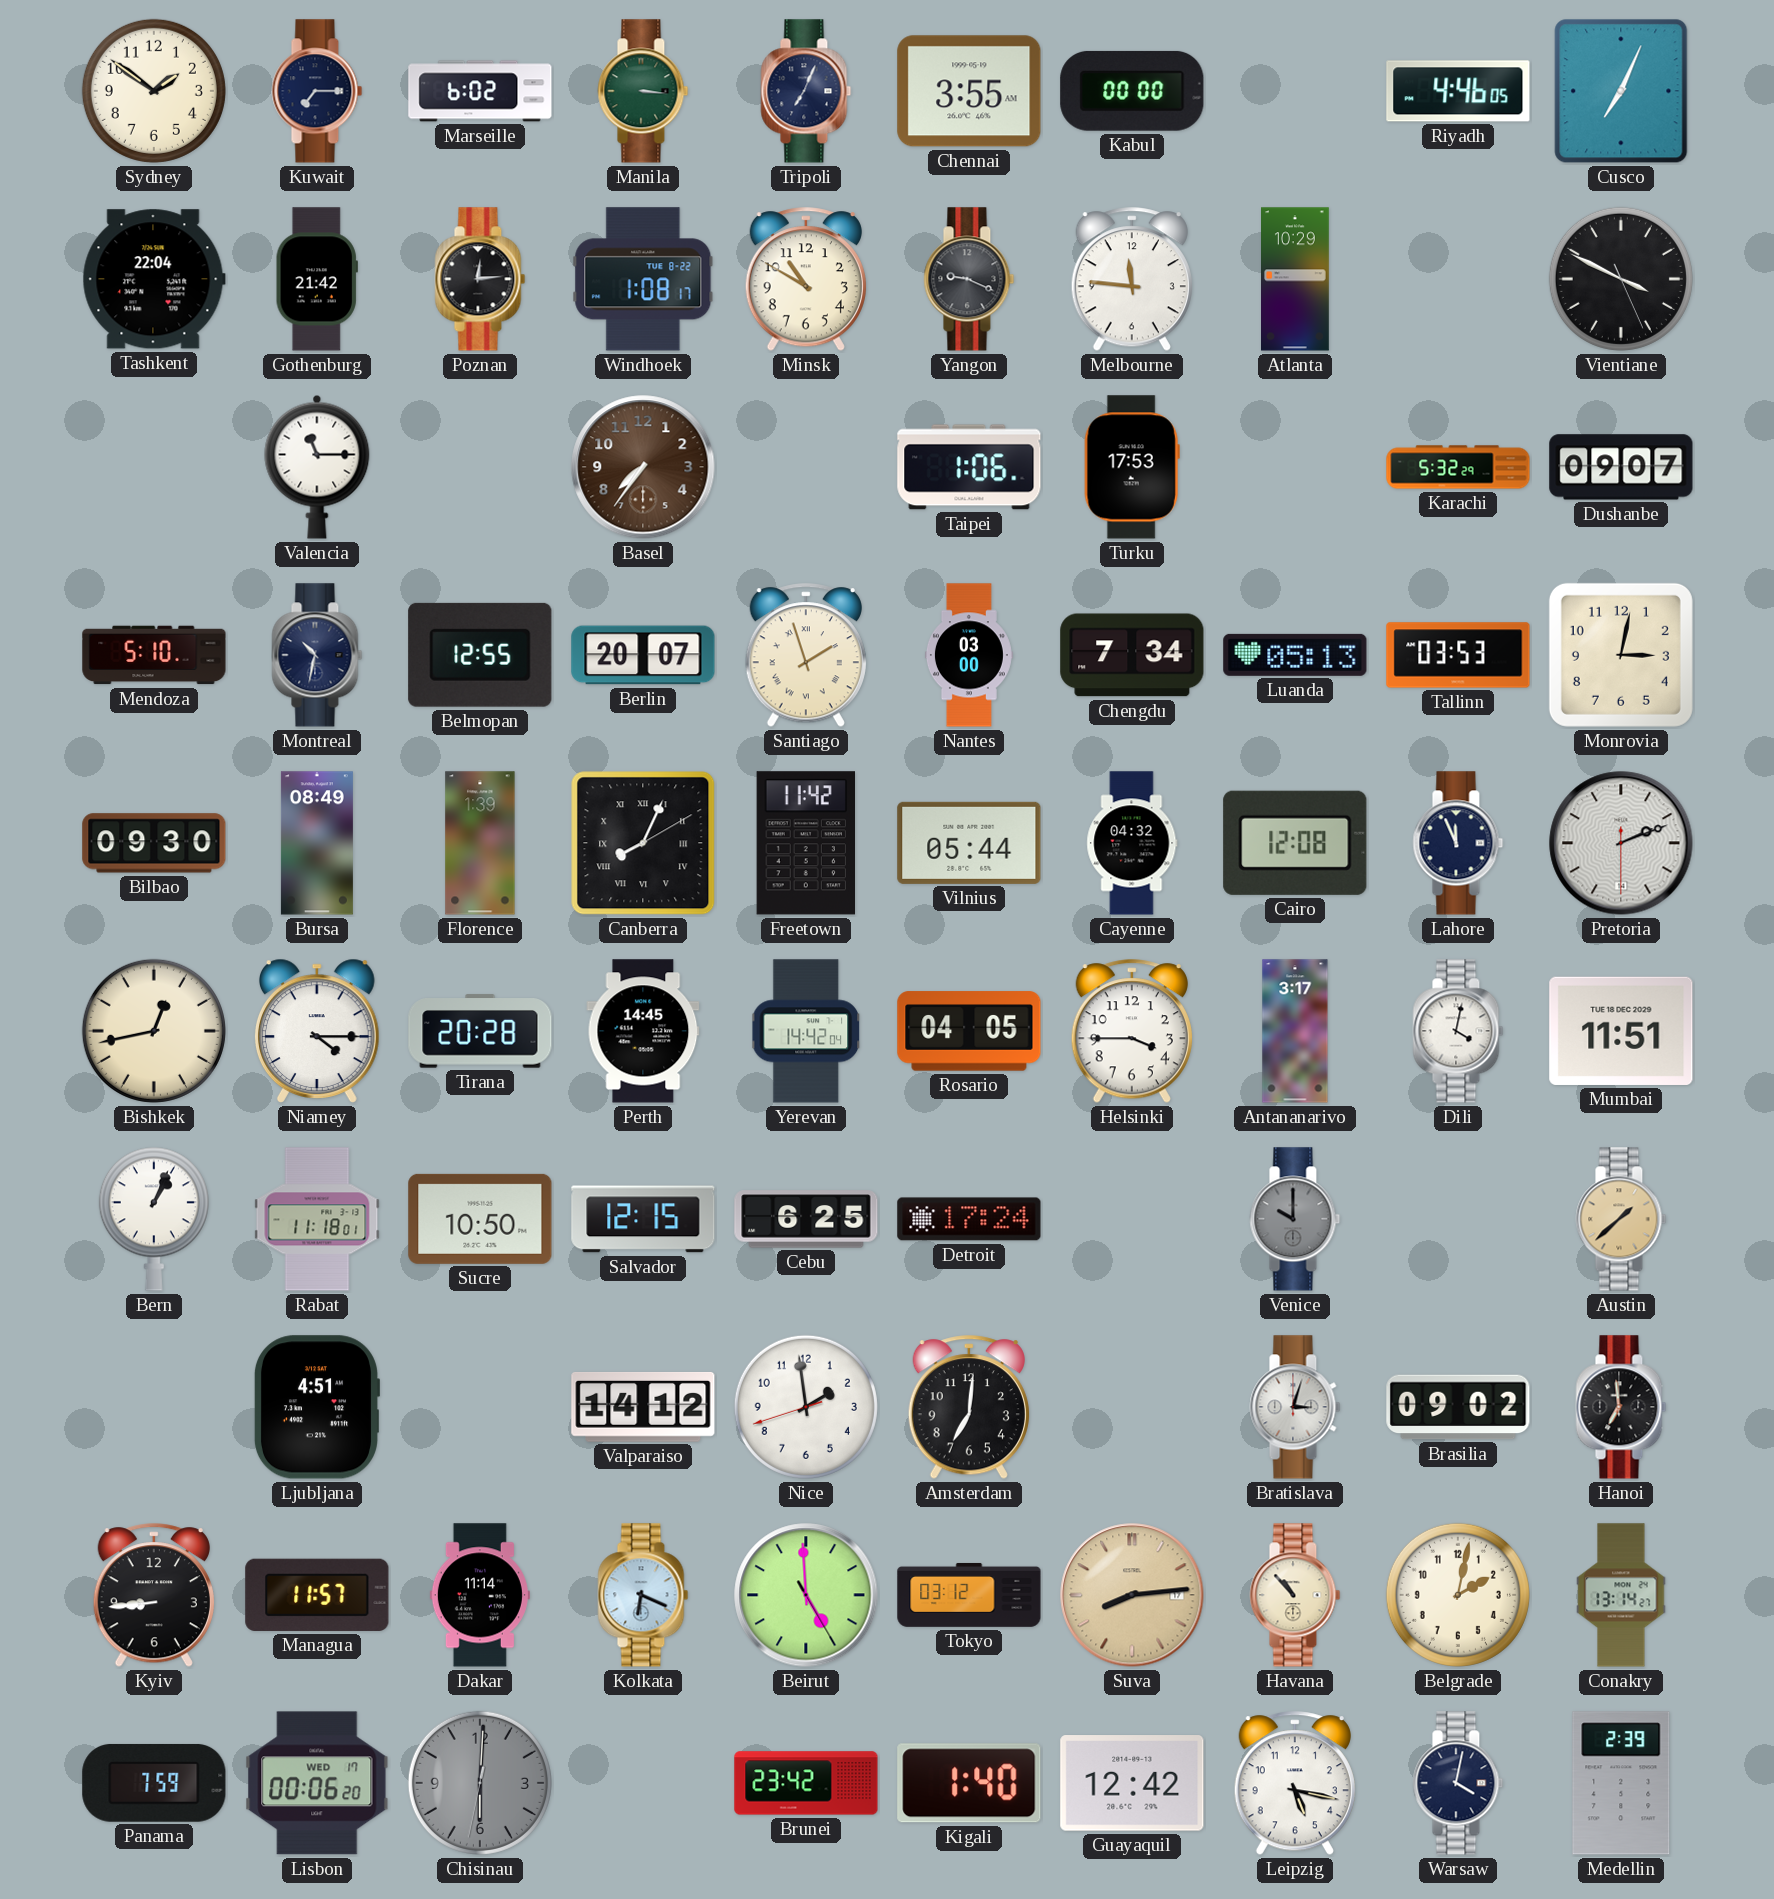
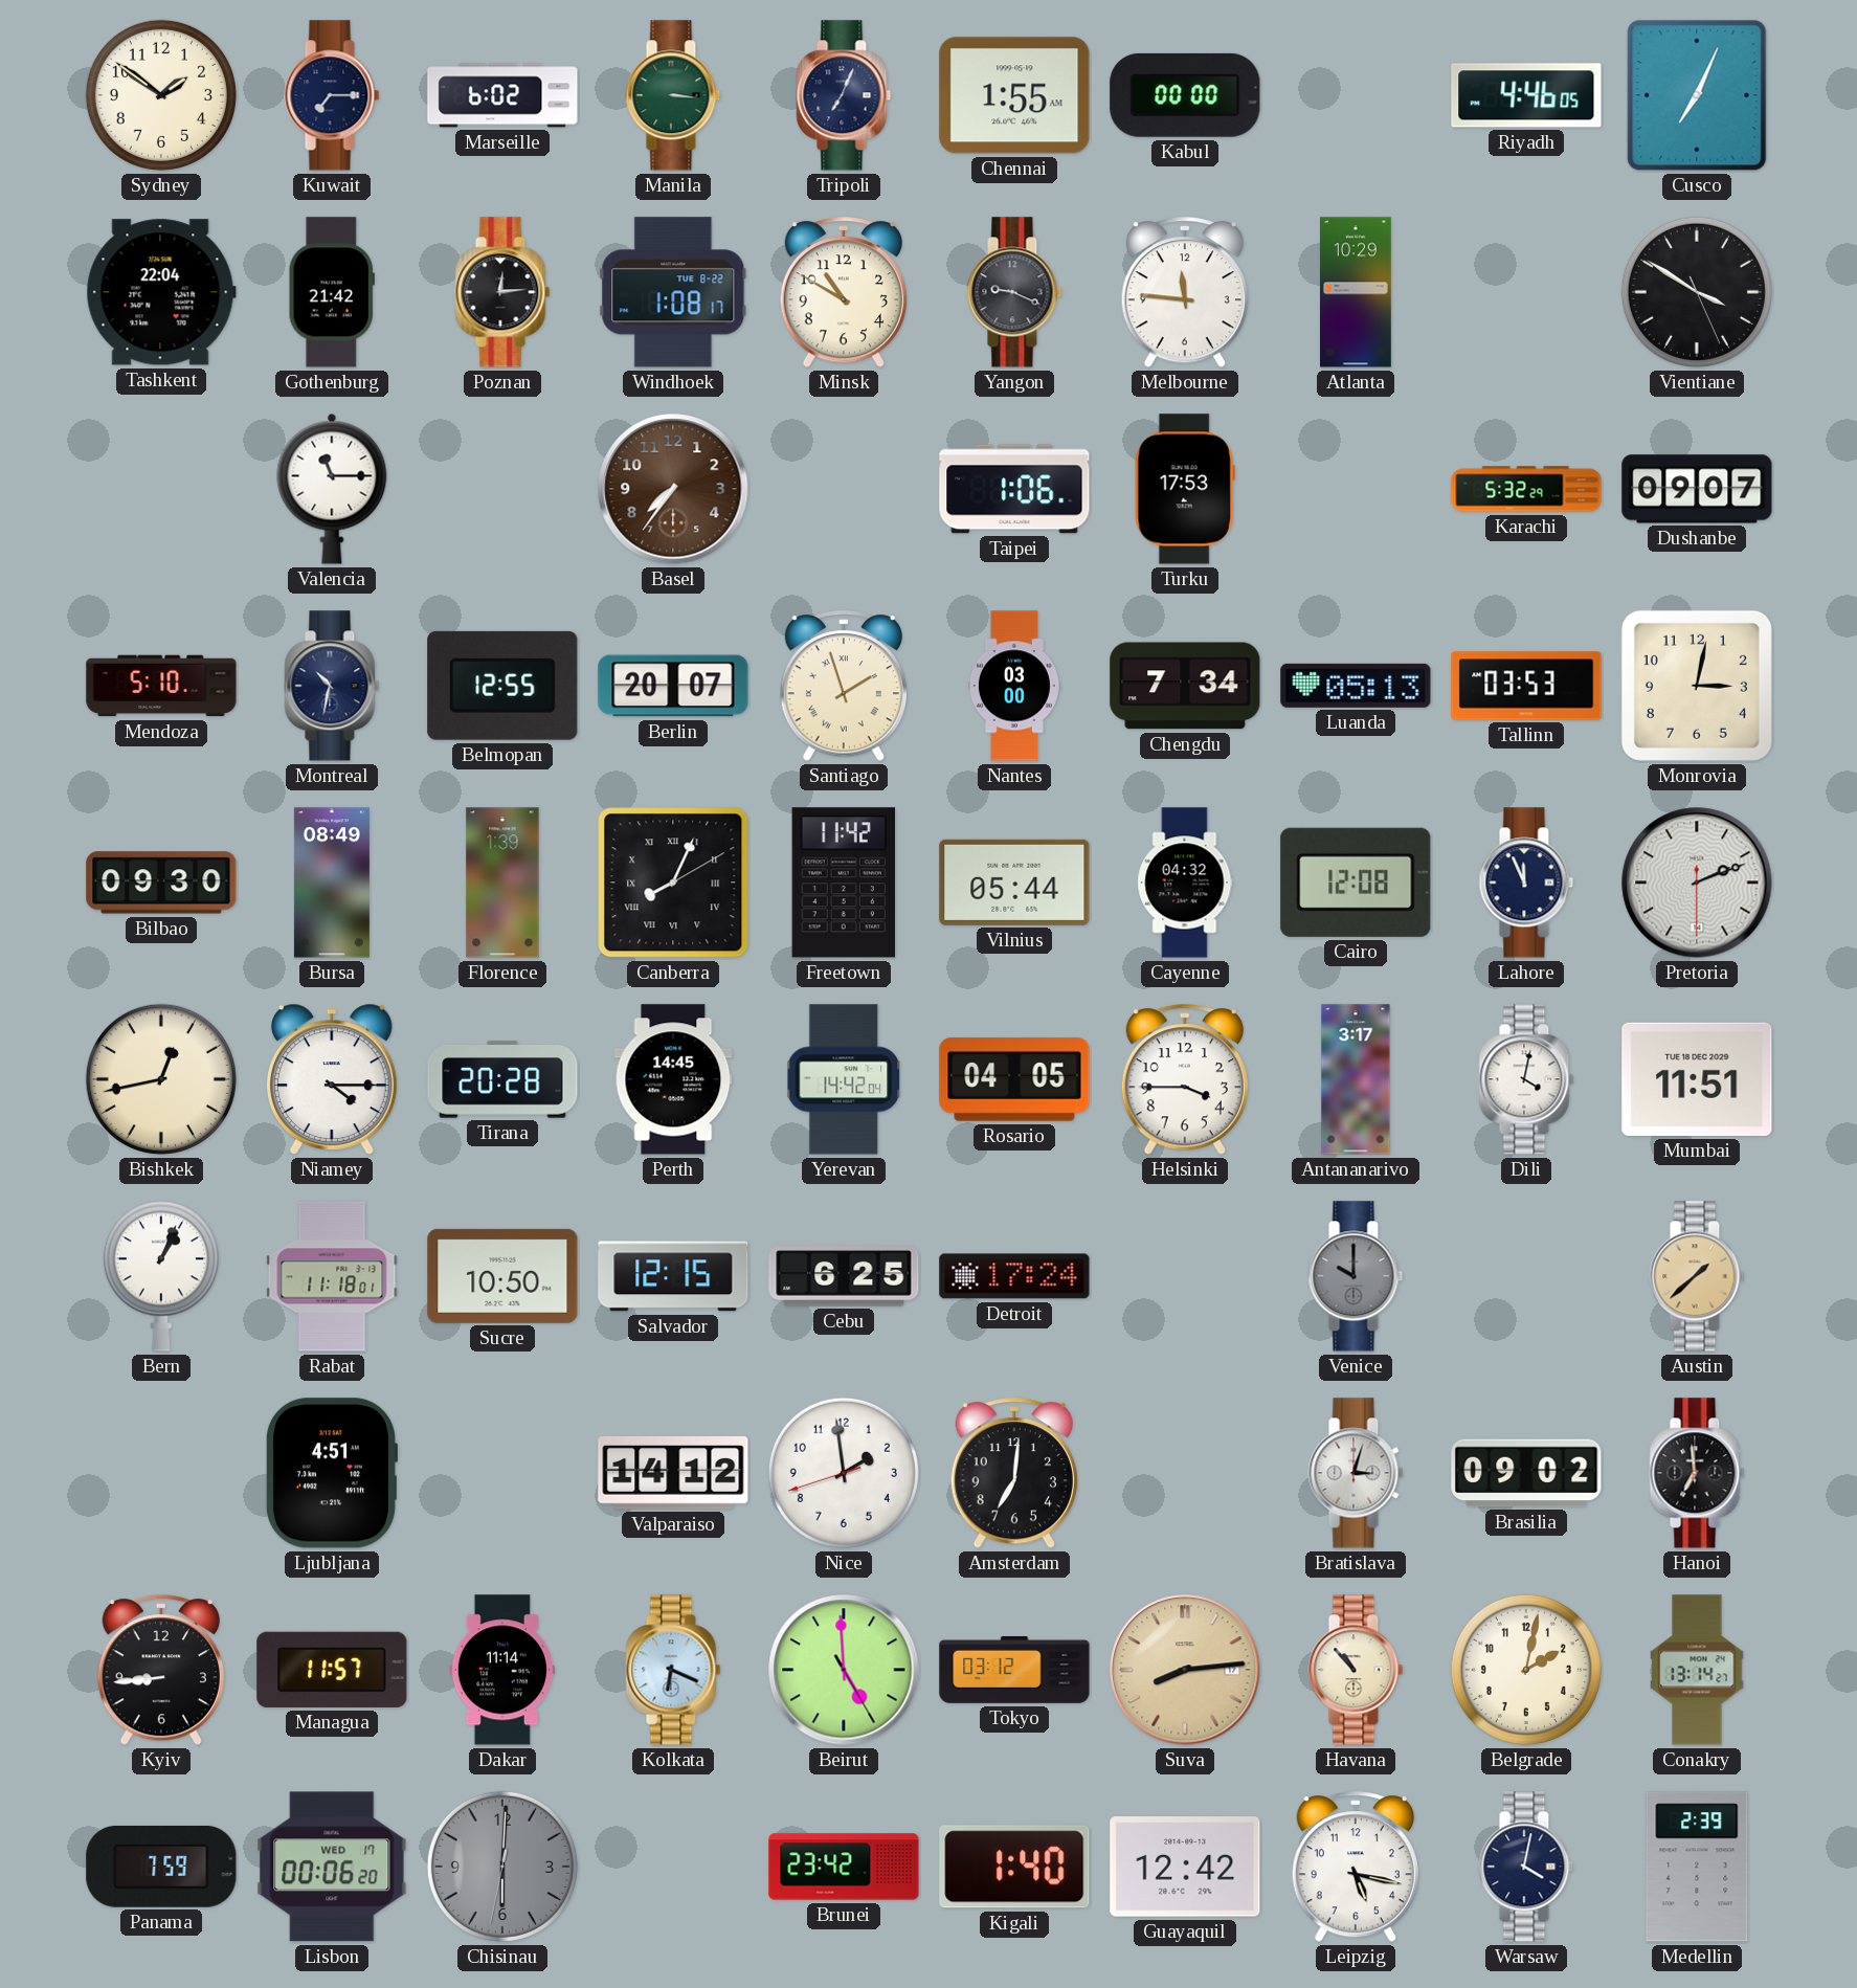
Chennai: 3:55 -> 1:55 (1014, 95)
Vientiane: 3:49 -> 3:50 (1697, 292)
